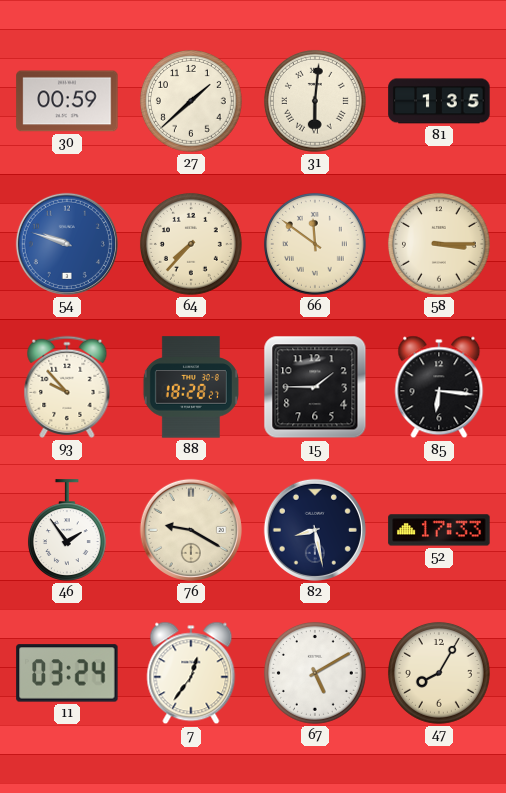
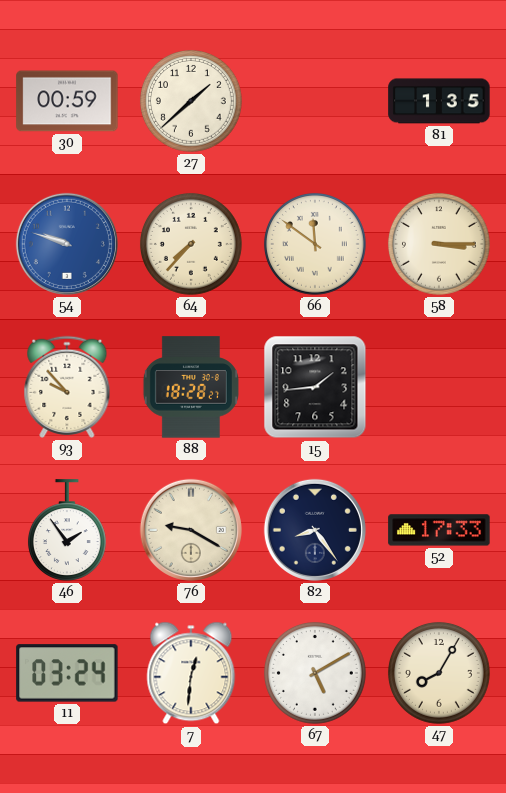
31: 6:01 -> none (315, 101)
15: 1:45 -> 1:44 (315, 387)
85: 6:16 -> none (439, 387)
82: 8:28 -> 8:24 (315, 530)
7: 12:36 -> 12:31 (191, 673)
